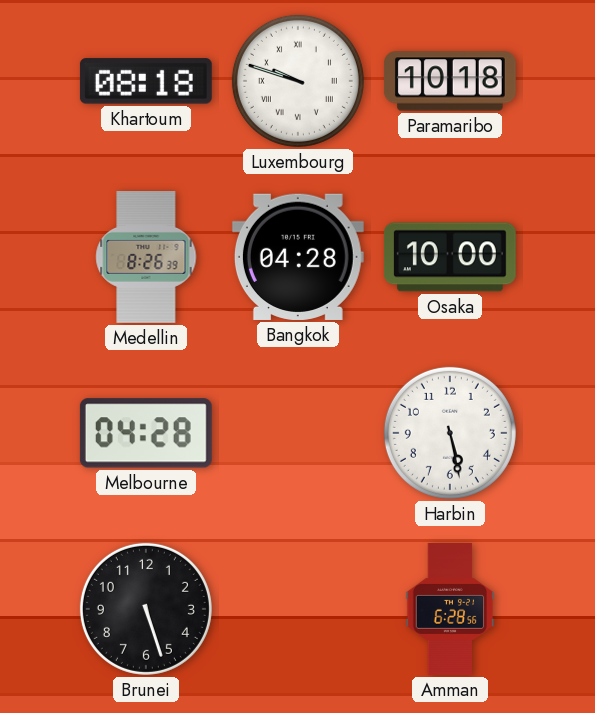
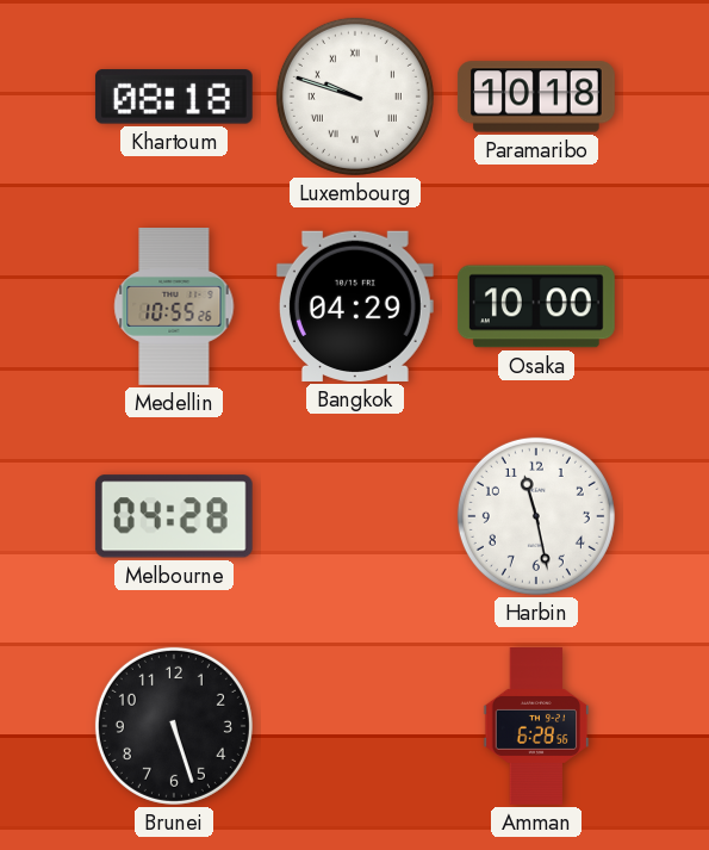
Medellin: 8:26 -> 10:55 (174, 308)
Bangkok: 04:28 -> 04:29 (355, 306)
Harbin: 5:28 -> 11:28 (536, 516)
